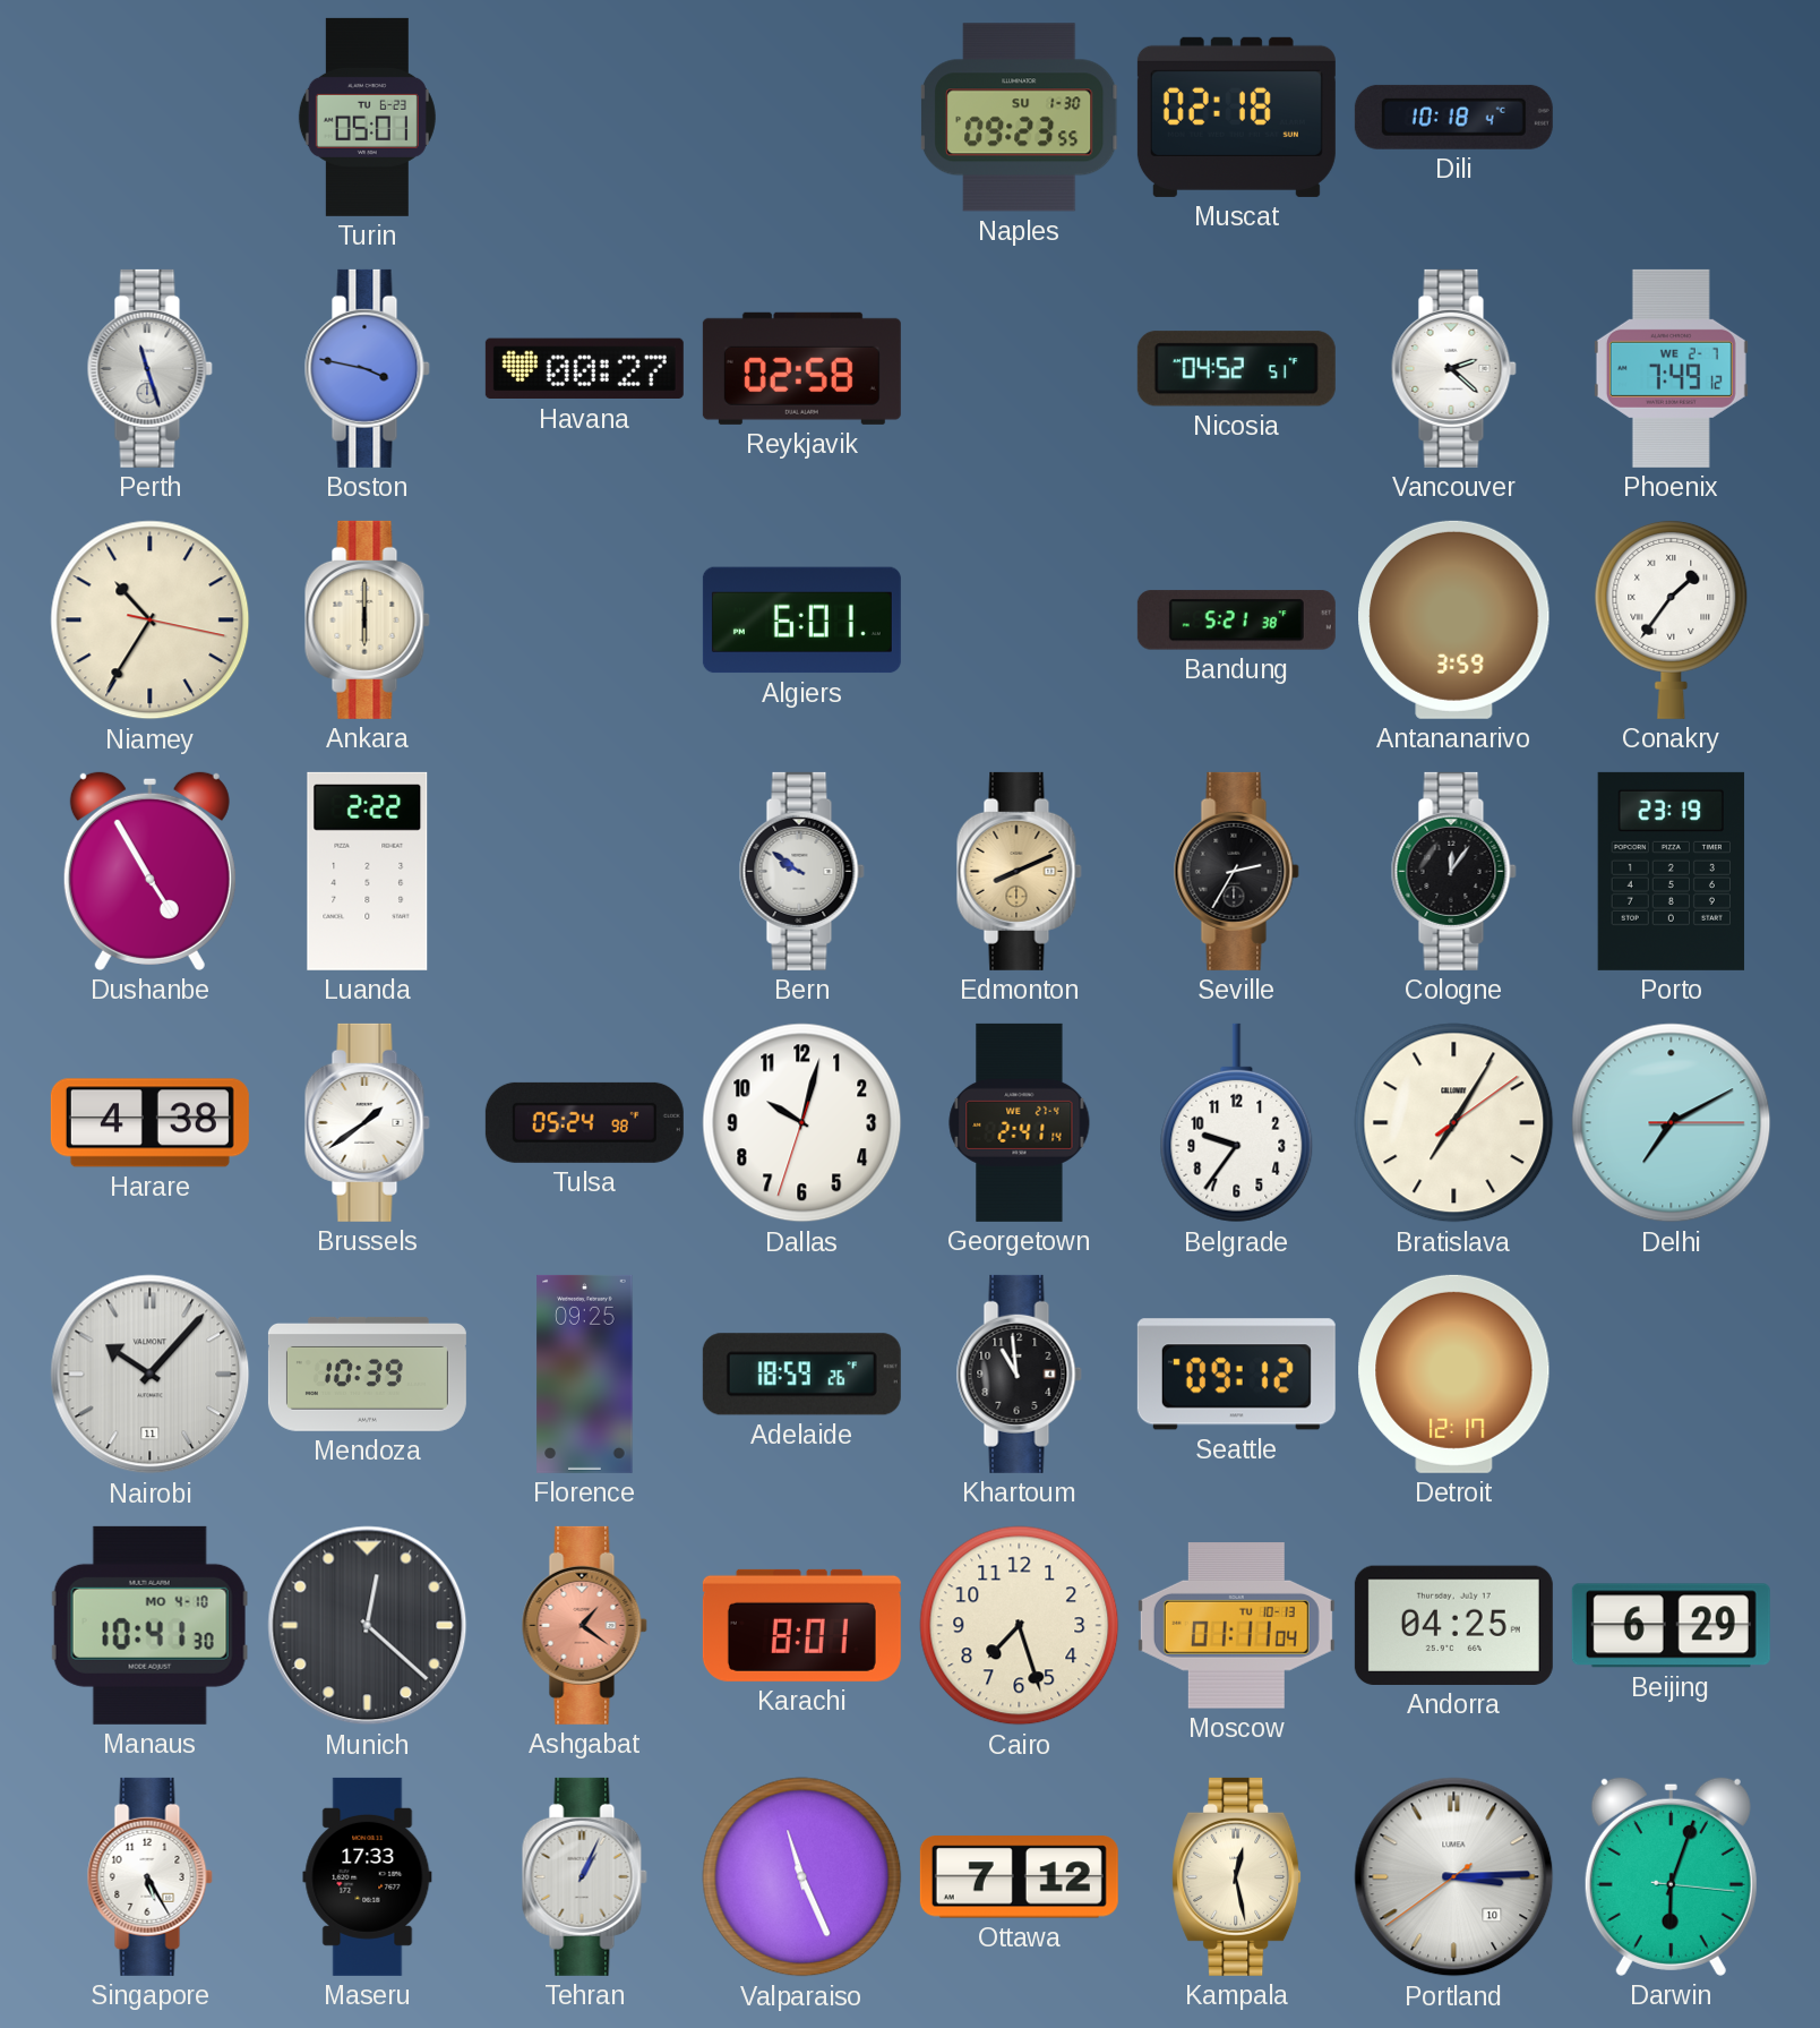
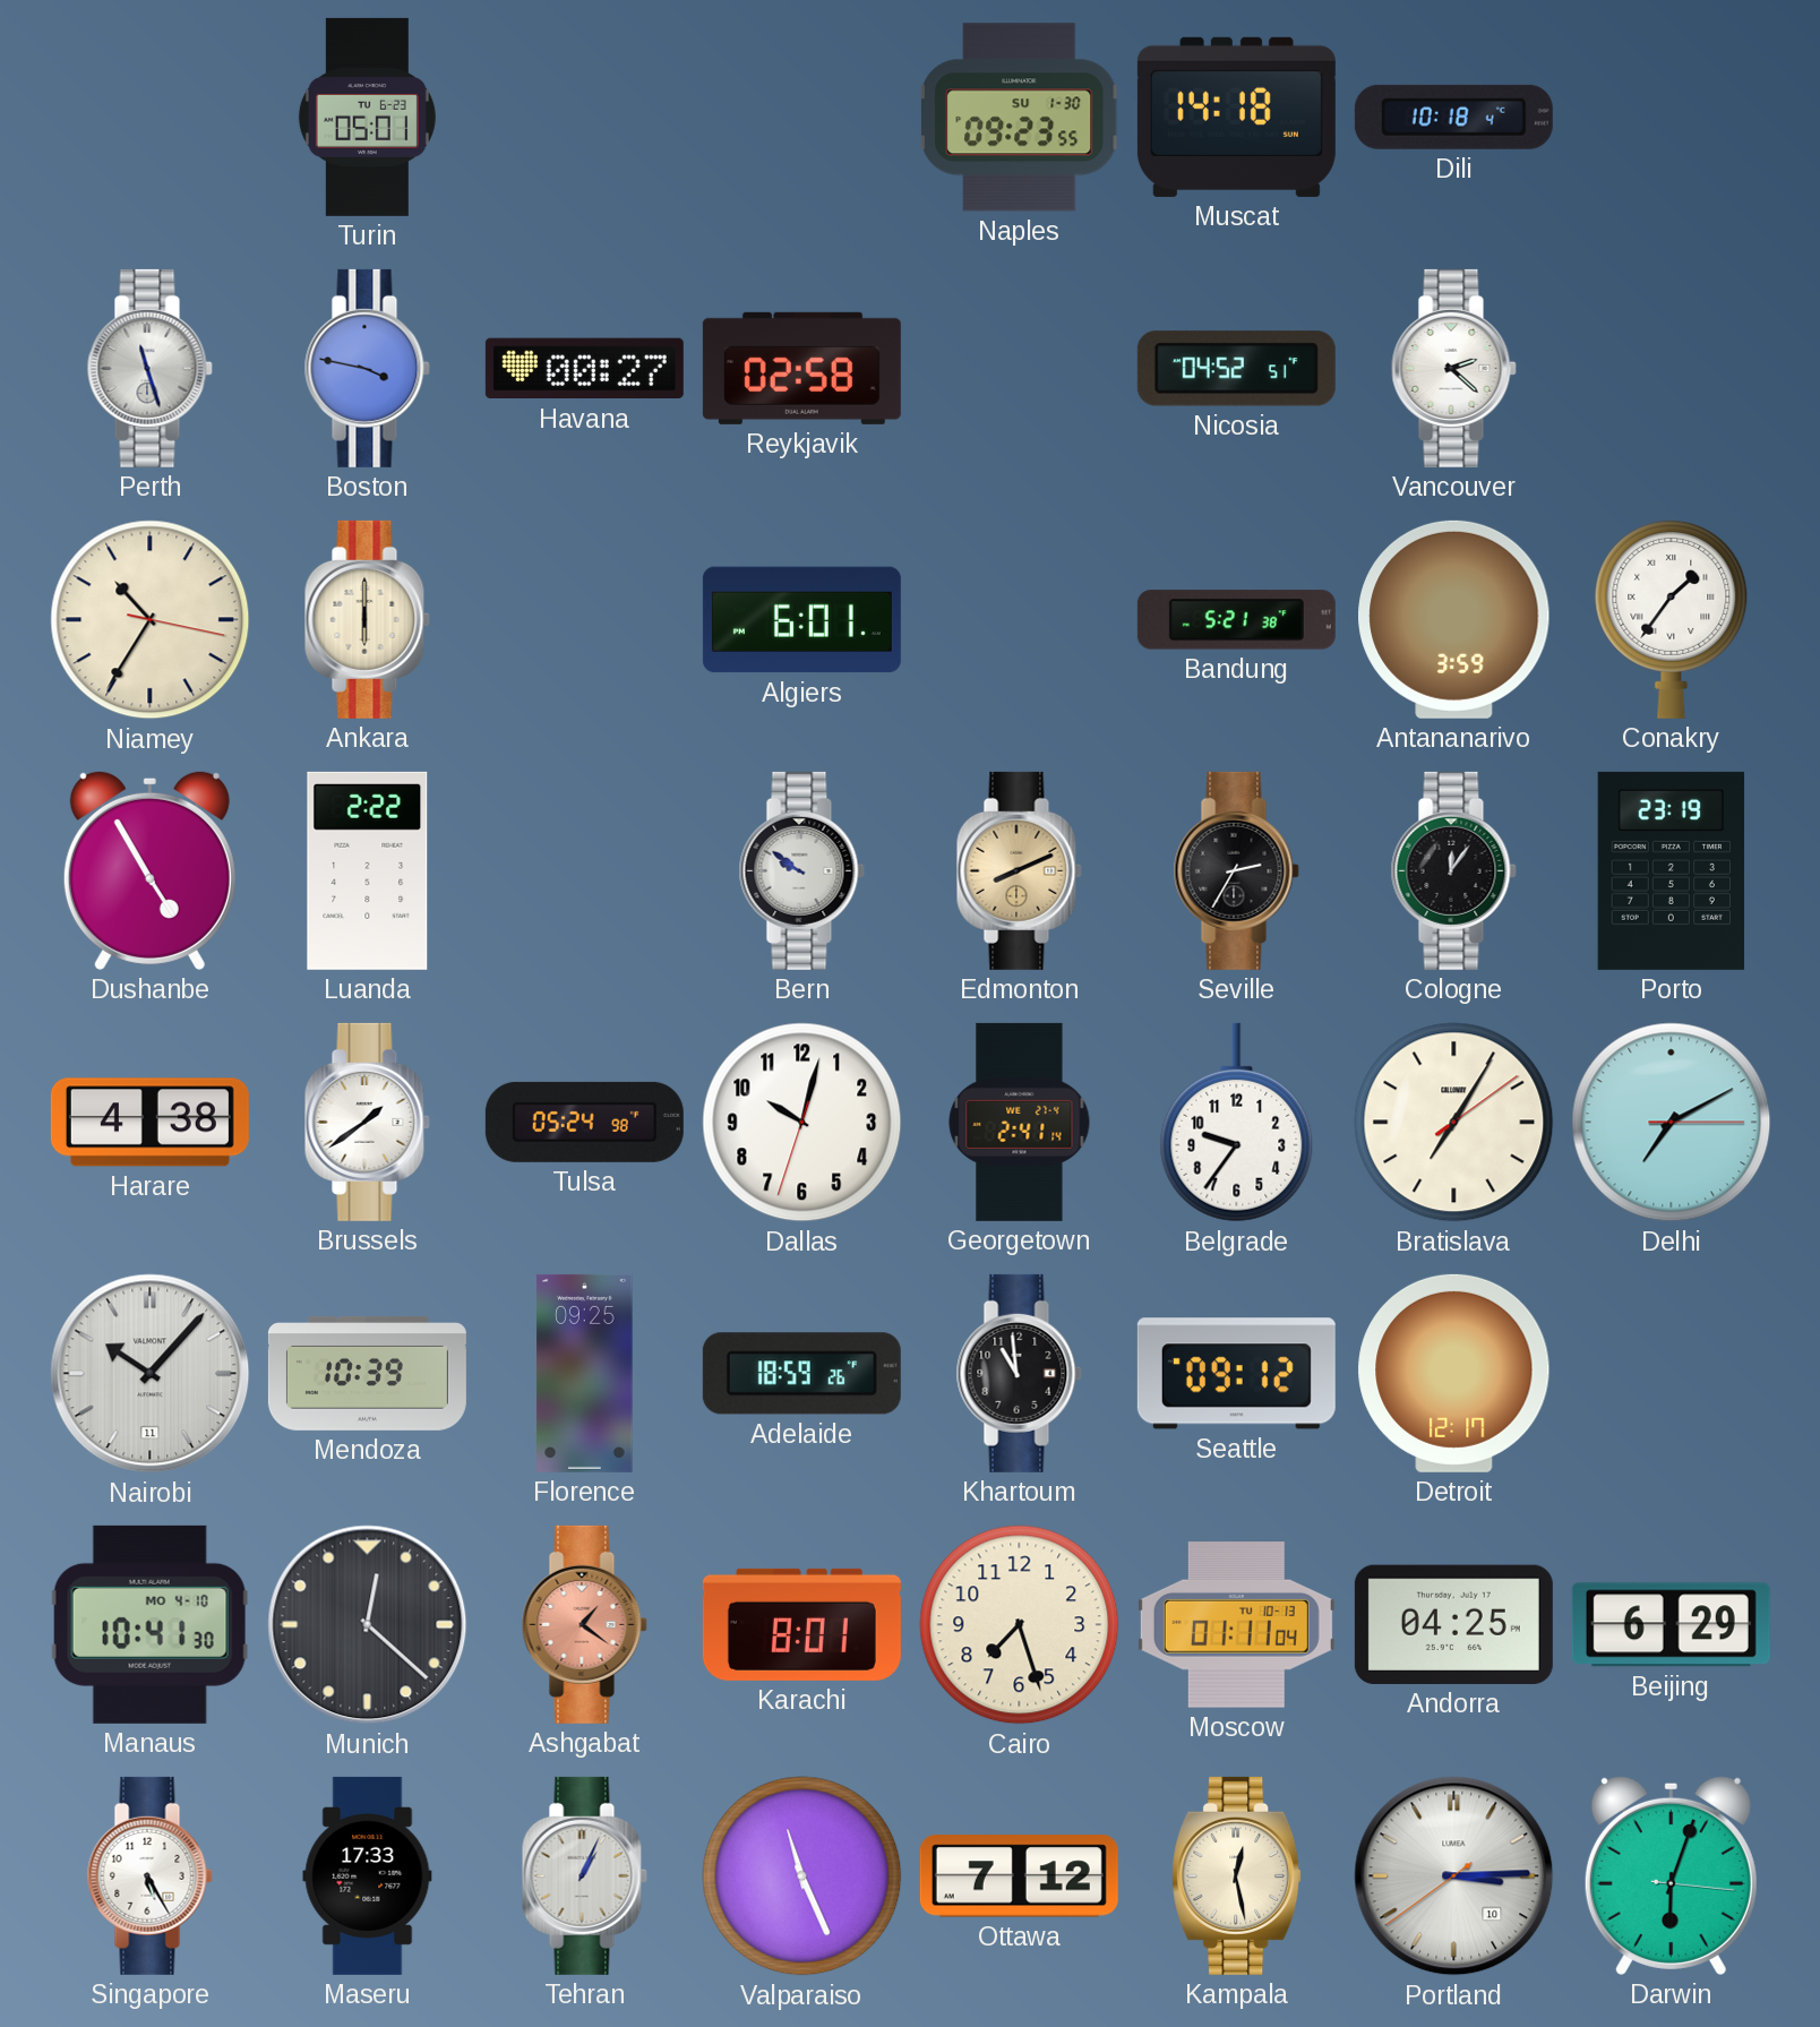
Muscat: 02:18 -> 14:18 (1236, 117)
Phoenix: 7:49 -> none (1671, 368)
